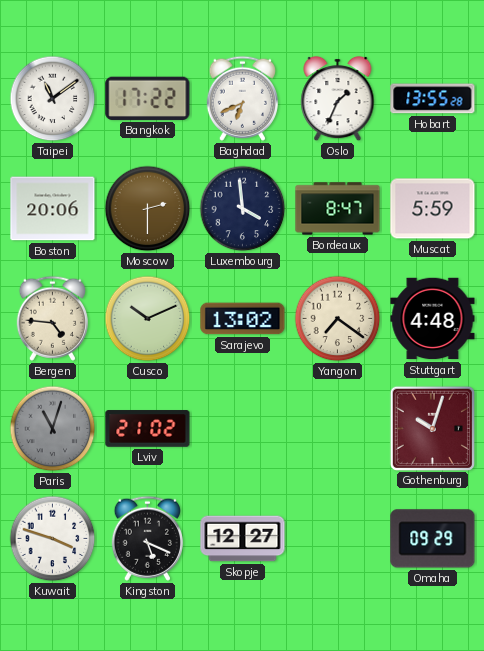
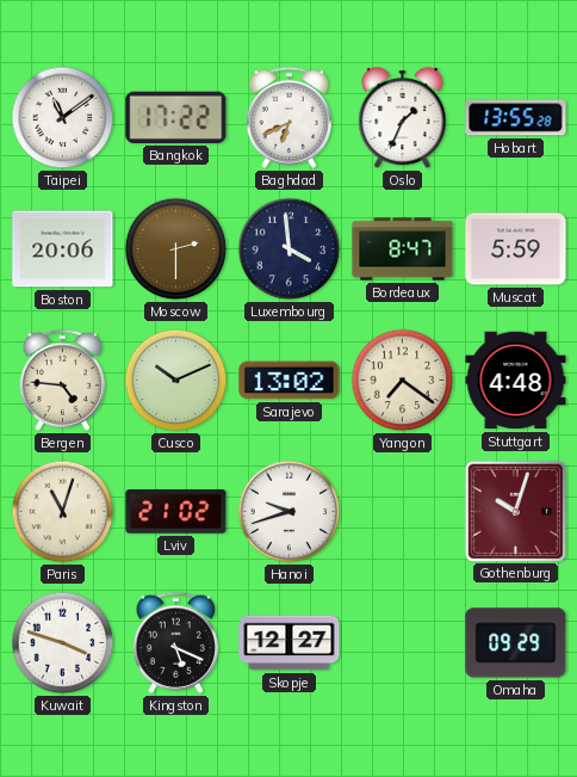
Paris dial: grey -> cream (63, 512)
Hanoi: none -> 9:42 (290, 512)
